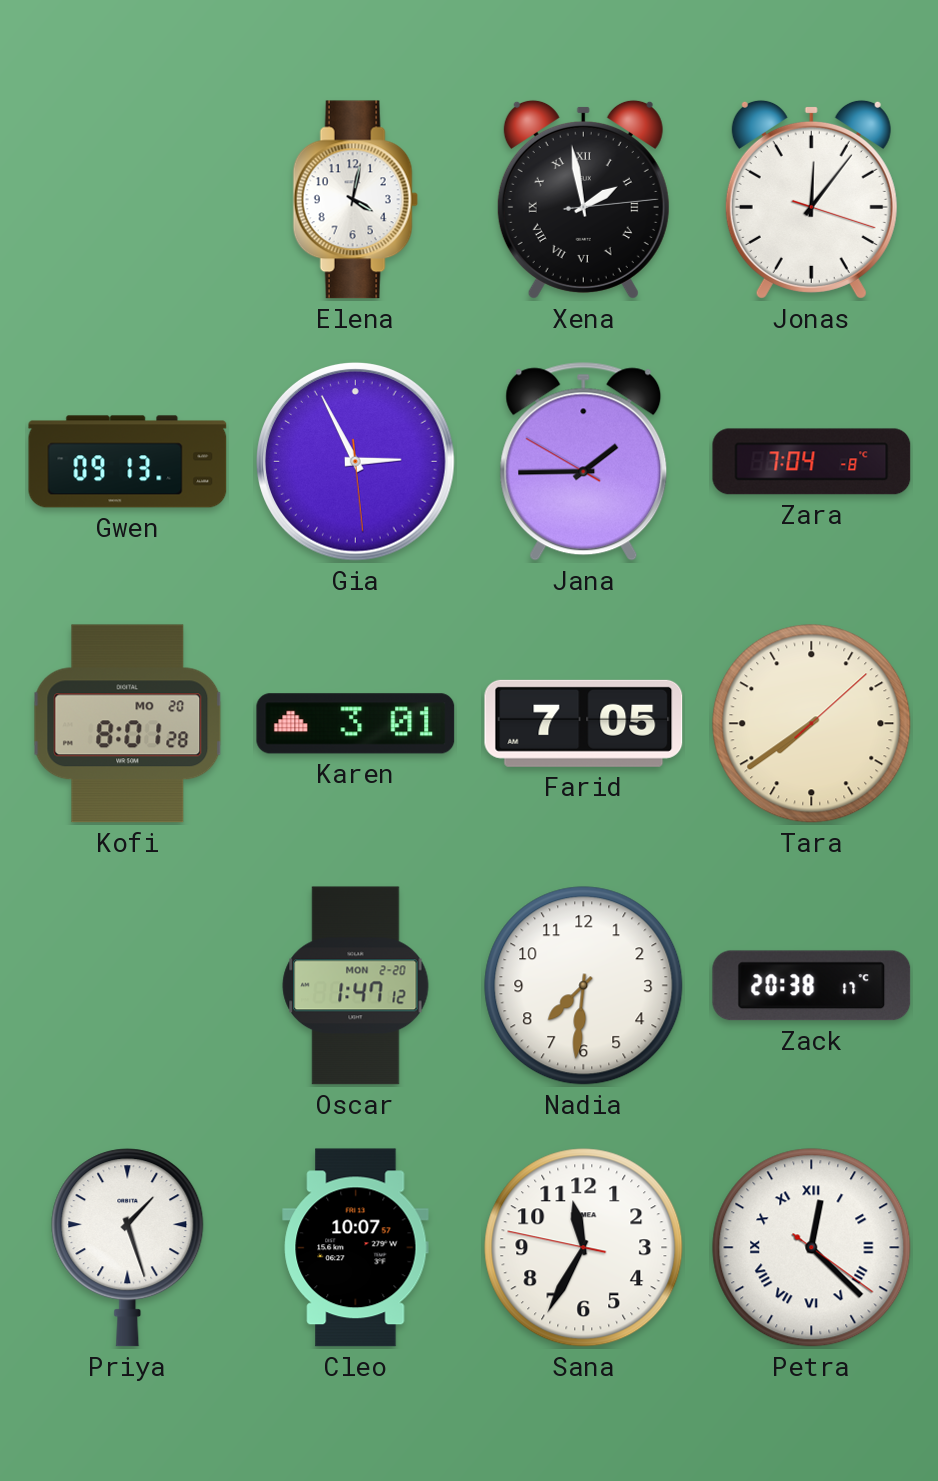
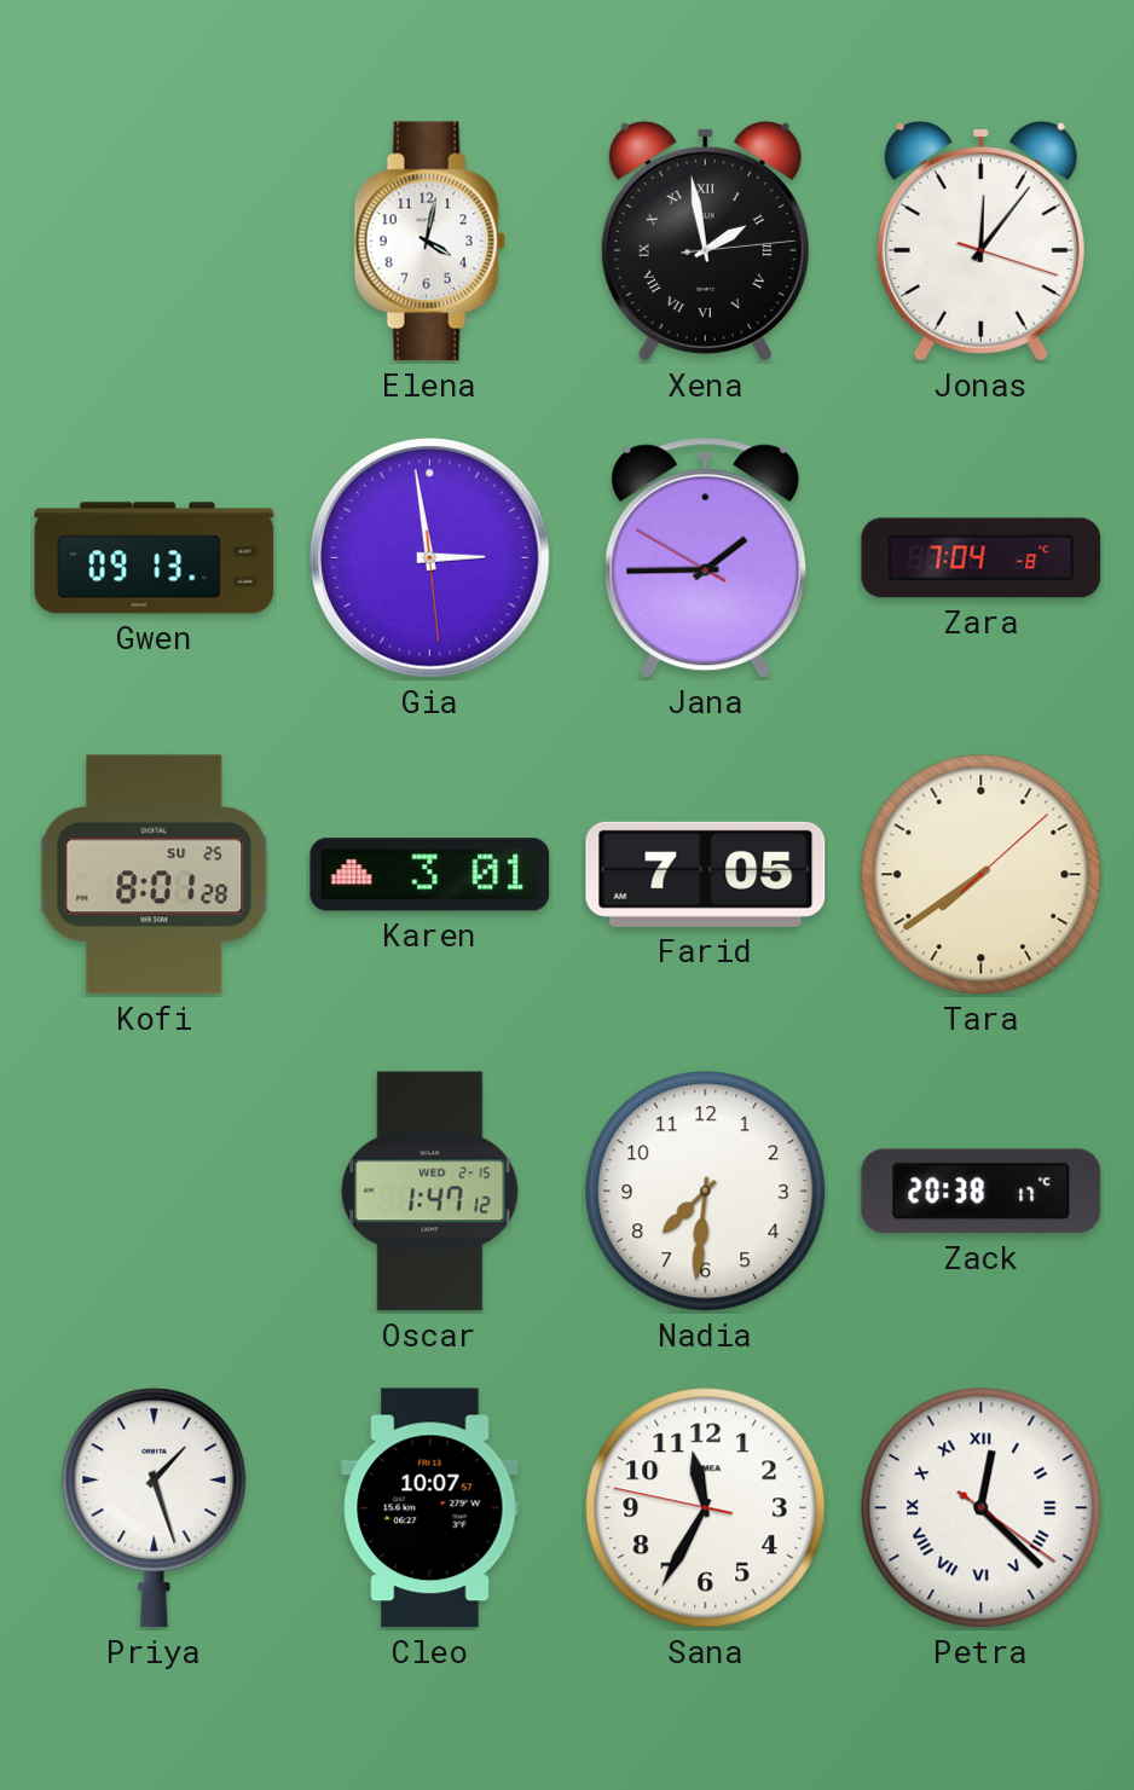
Gia: 2:55 -> 2:58 (430, 558)
Kofi date: MO 20 -> SU 25 (155, 875)
Oscar date: MON 2-20 -> WED 2-15 (430, 1192)
